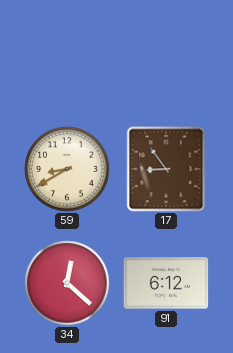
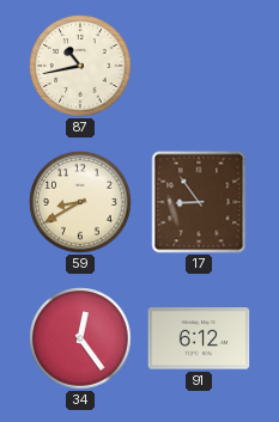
87: none -> 10:43 (80, 66)
34: 12:22 -> 12:24 (80, 338)
